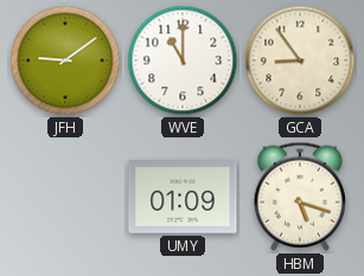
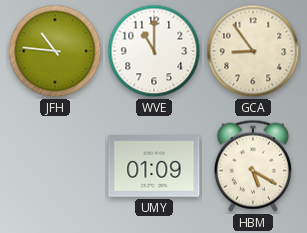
JFH: 9:09 -> 10:46 (55, 51)
HBM: 5:18 -> 5:20 (253, 166)
